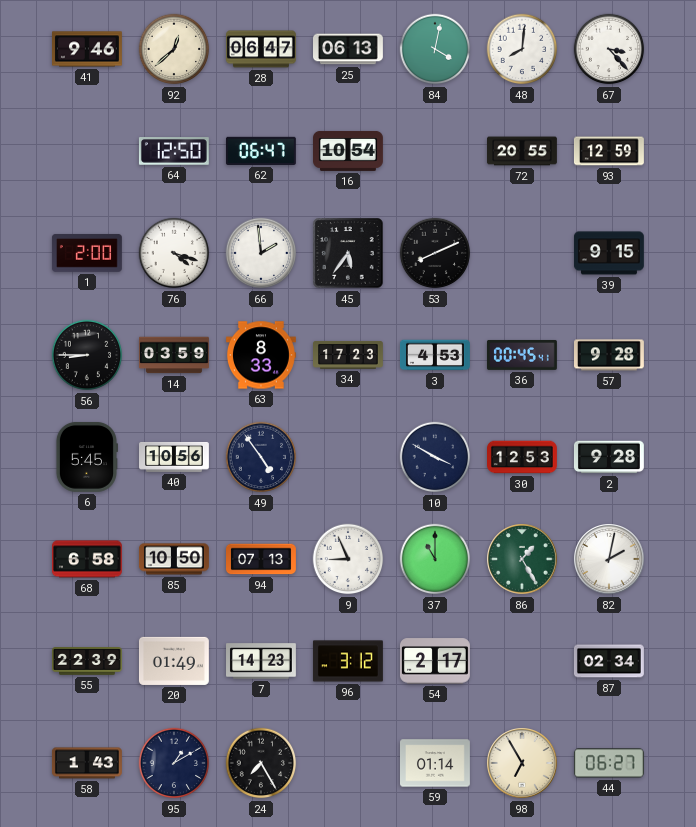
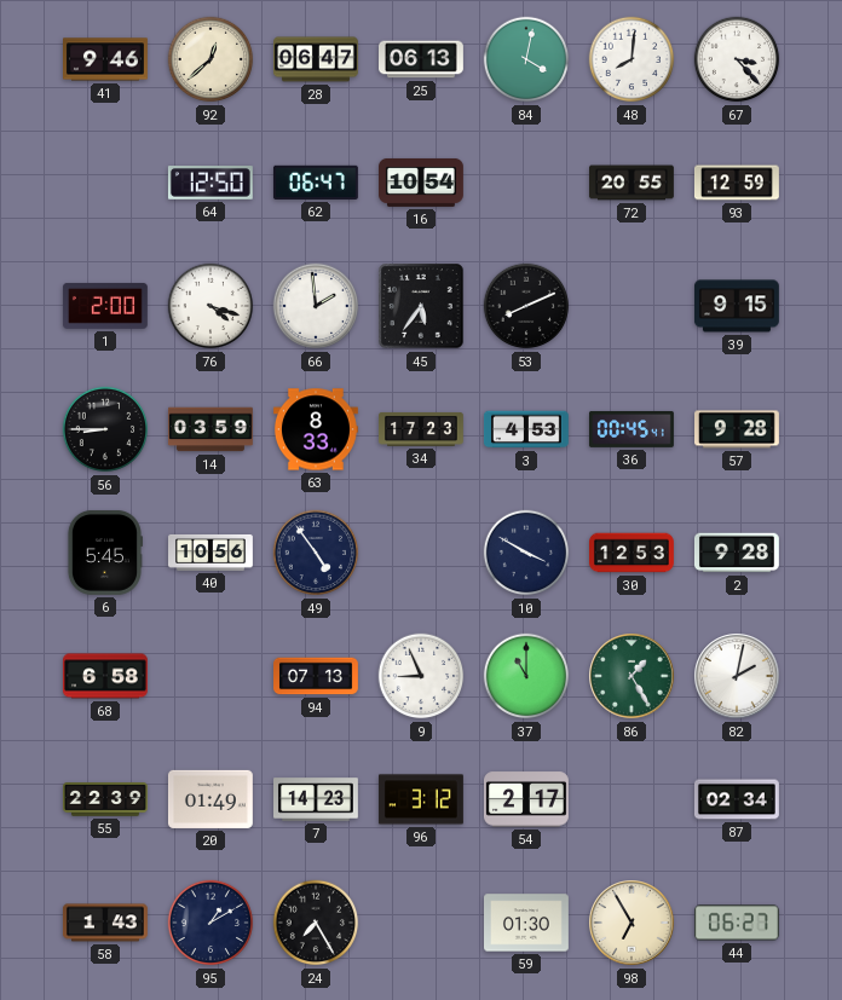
85: 10:50 -> none (174, 559)
59: 01:14 -> 01:30 (527, 923)
